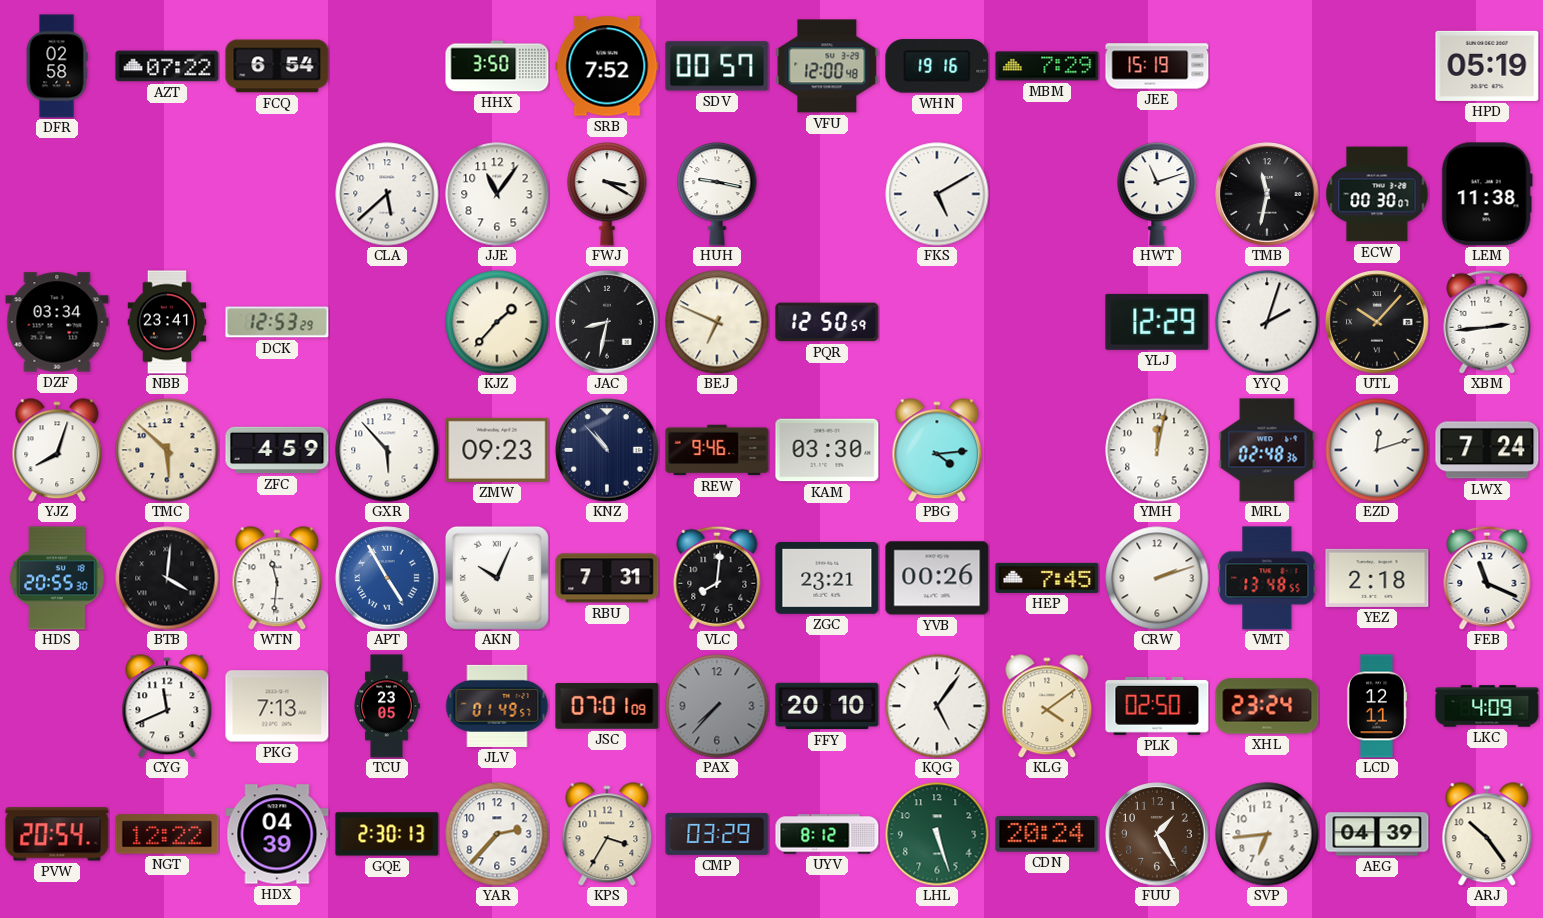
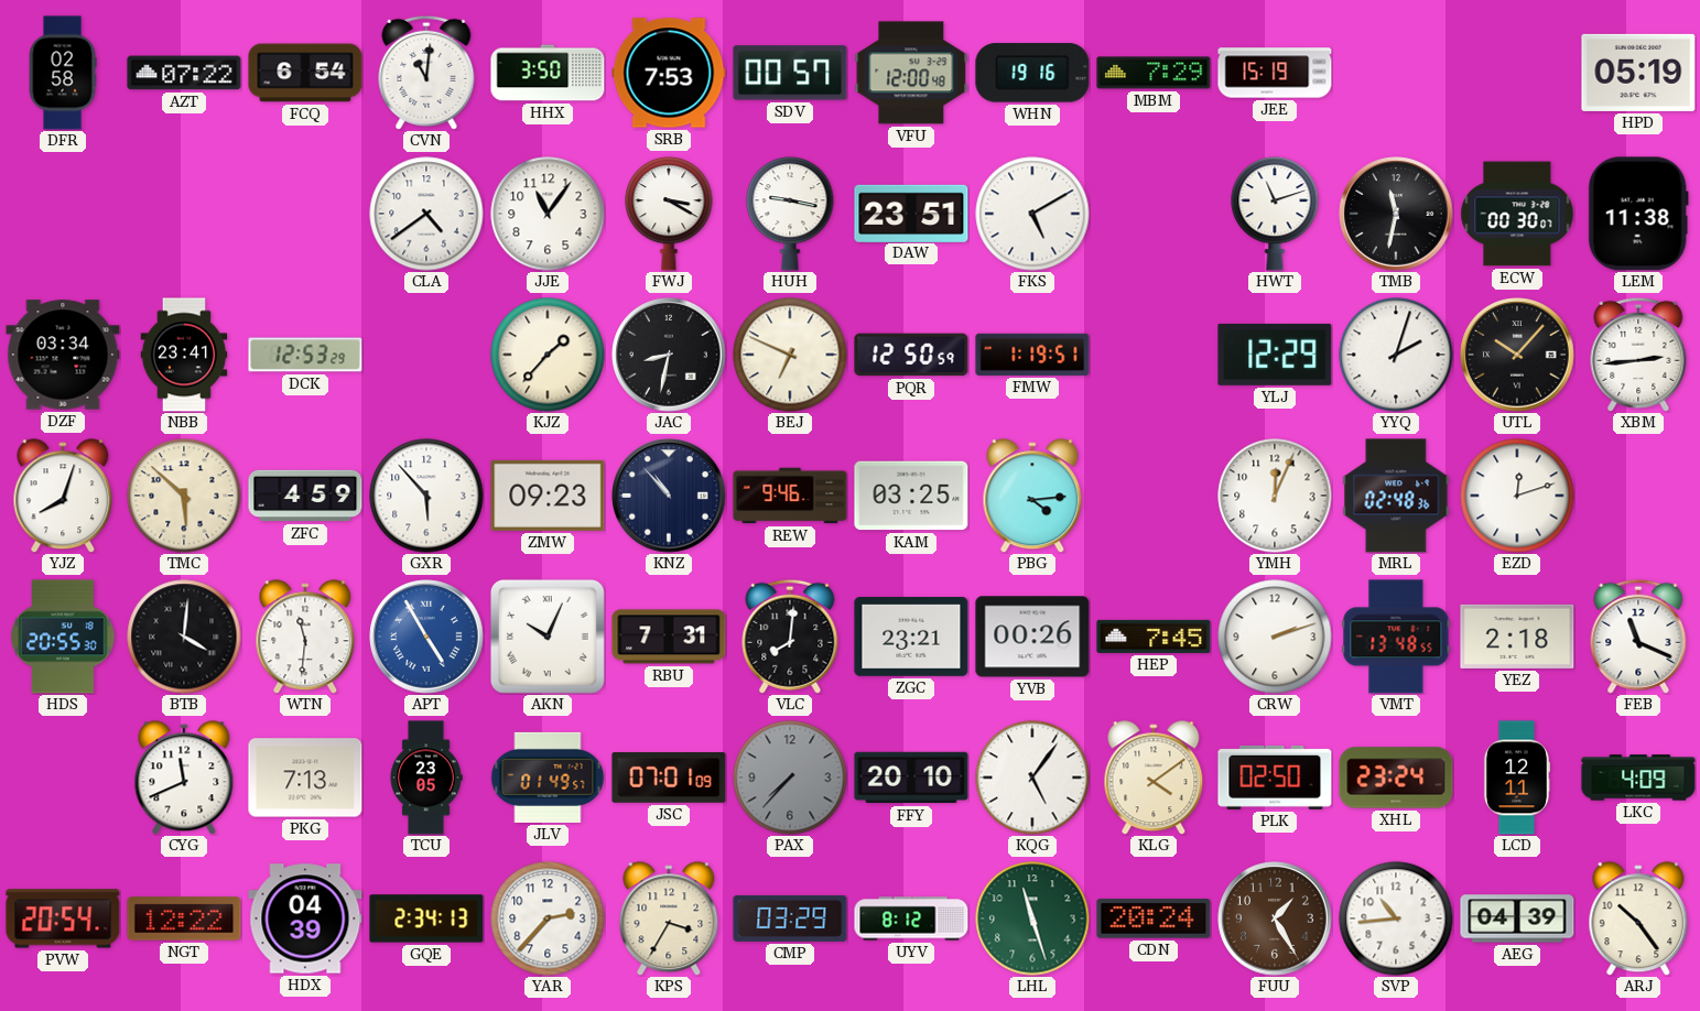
CVN: none -> 11:01 (426, 73)
SRB: 7:52 -> 7:53 (669, 73)
CLA: 5:38 -> 4:39 (426, 214)
DAW: none -> 23:51 (911, 213)
FMW: none -> 1:19 (1032, 355)
KAM: 03:30 -> 03:25 (911, 496)
YMH: 12:02 -> 12:04 (1275, 496)
LWX: 7:24 -> none (1487, 450)
GQE: 2:30 -> 2:34 (426, 918)
LHL: 5:27 -> 11:27 (1032, 918)
SVP: 6:44 -> 10:44 (1396, 918)
